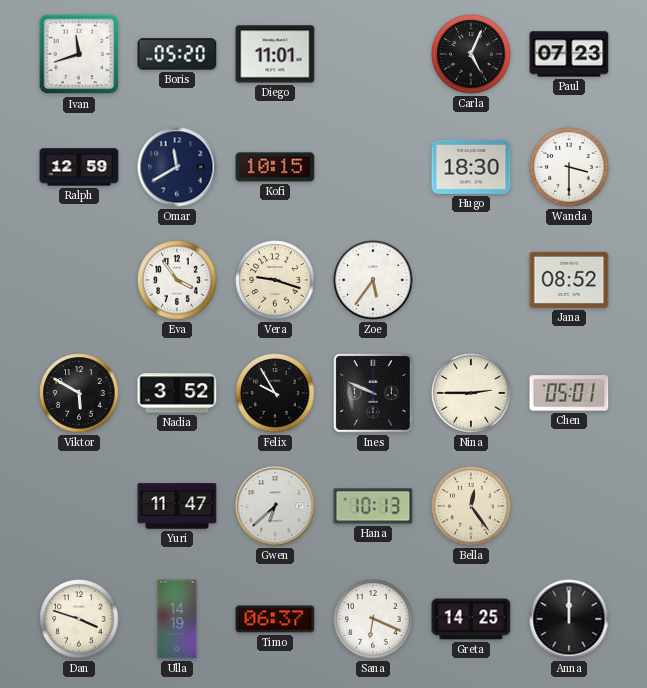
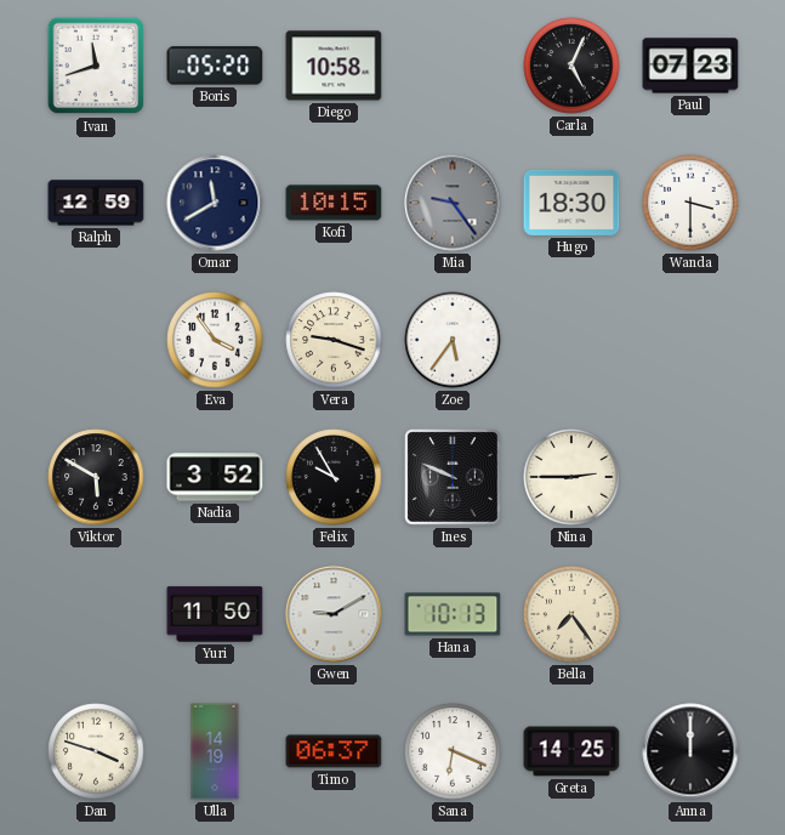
Diego: 11:01 -> 10:58 (334, 66)
Mia: none -> 9:24 (453, 203)
Jana: 08:52 -> none (569, 280)
Chen: 05:01 -> none (569, 393)
Yuri: 11:47 -> 11:50 (215, 614)
Gwen: 6:38 -> 9:10 (334, 614)
Bella: 12:24 -> 7:24 (571, 614)
